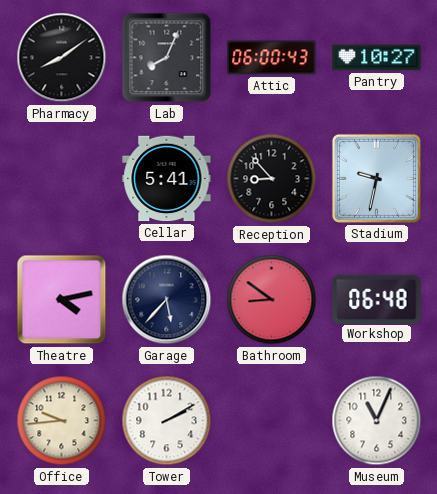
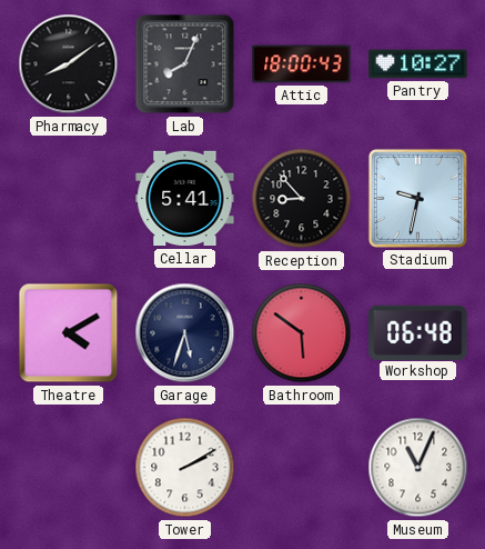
Attic: 06:00 -> 18:00 (302, 64)
Theatre: 4:13 -> 4:10 (69, 333)
Garage: 5:37 -> 5:33 (185, 333)
Bathroom: 8:51 -> 5:51 (302, 333)
Office: 9:44 -> none (62, 421)
